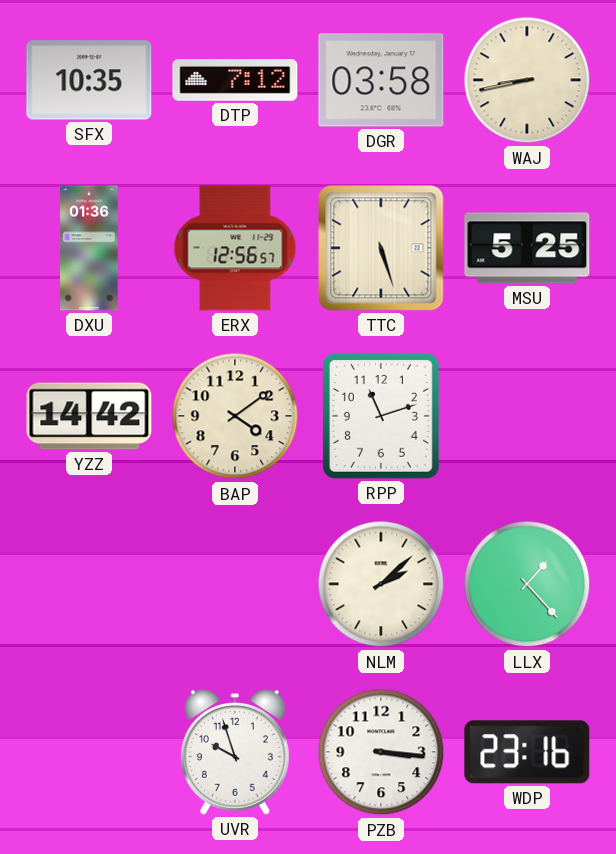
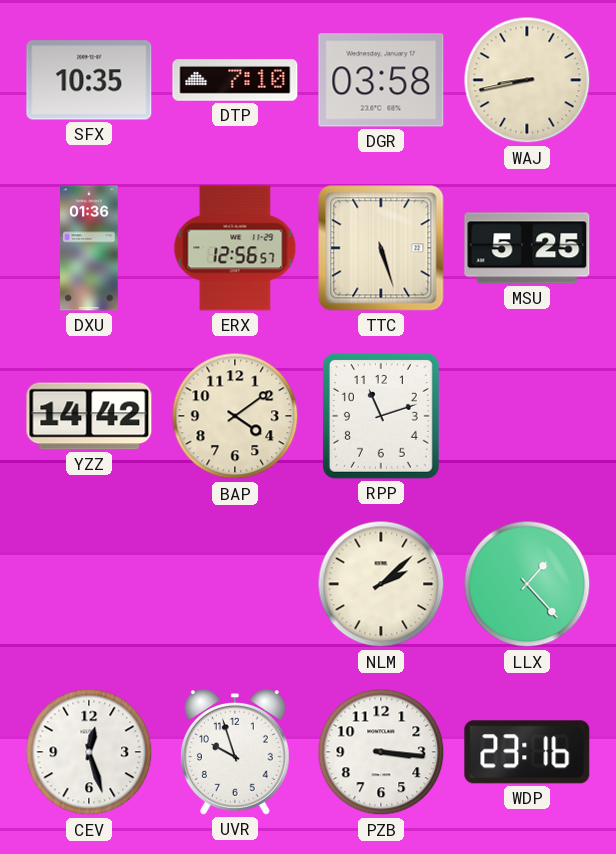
DTP: 7:12 -> 7:10 (235, 80)
CEV: none -> 12:27 (89, 752)
